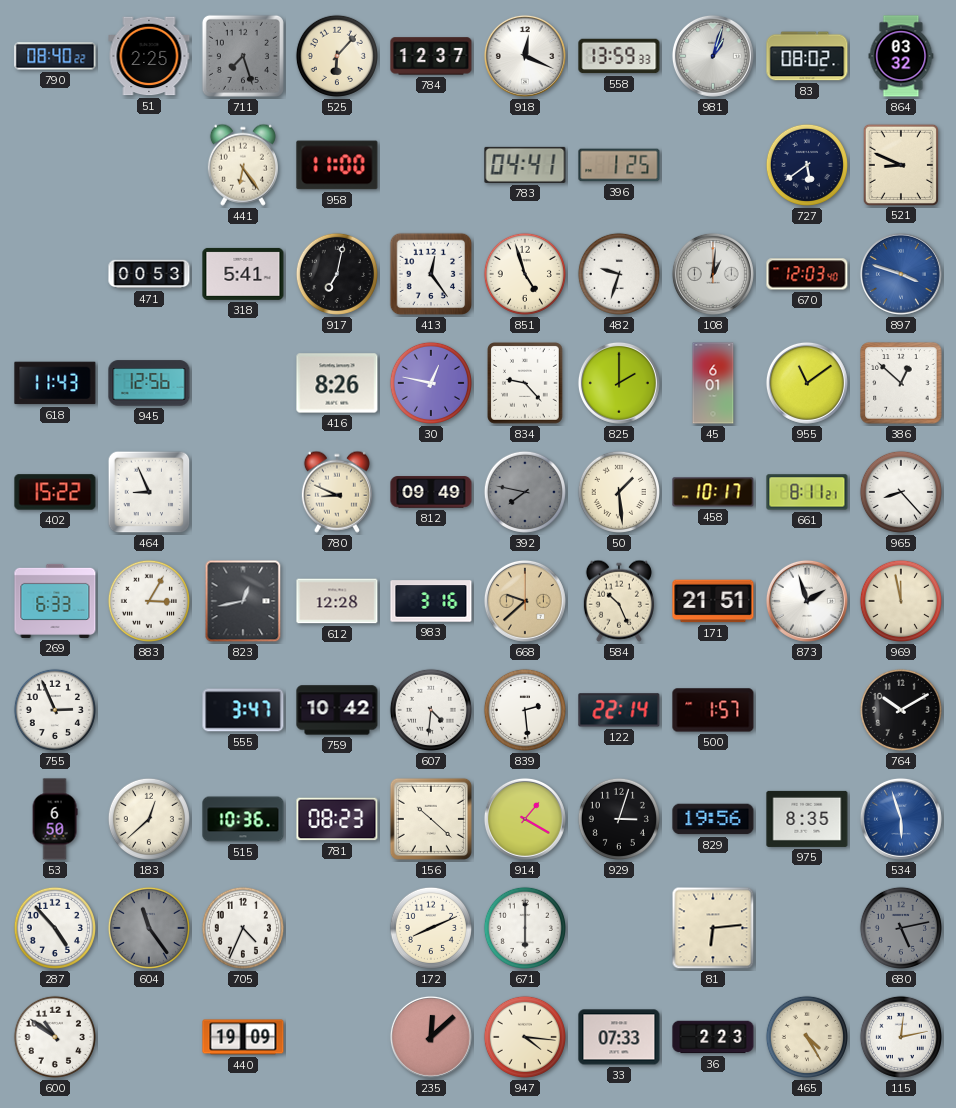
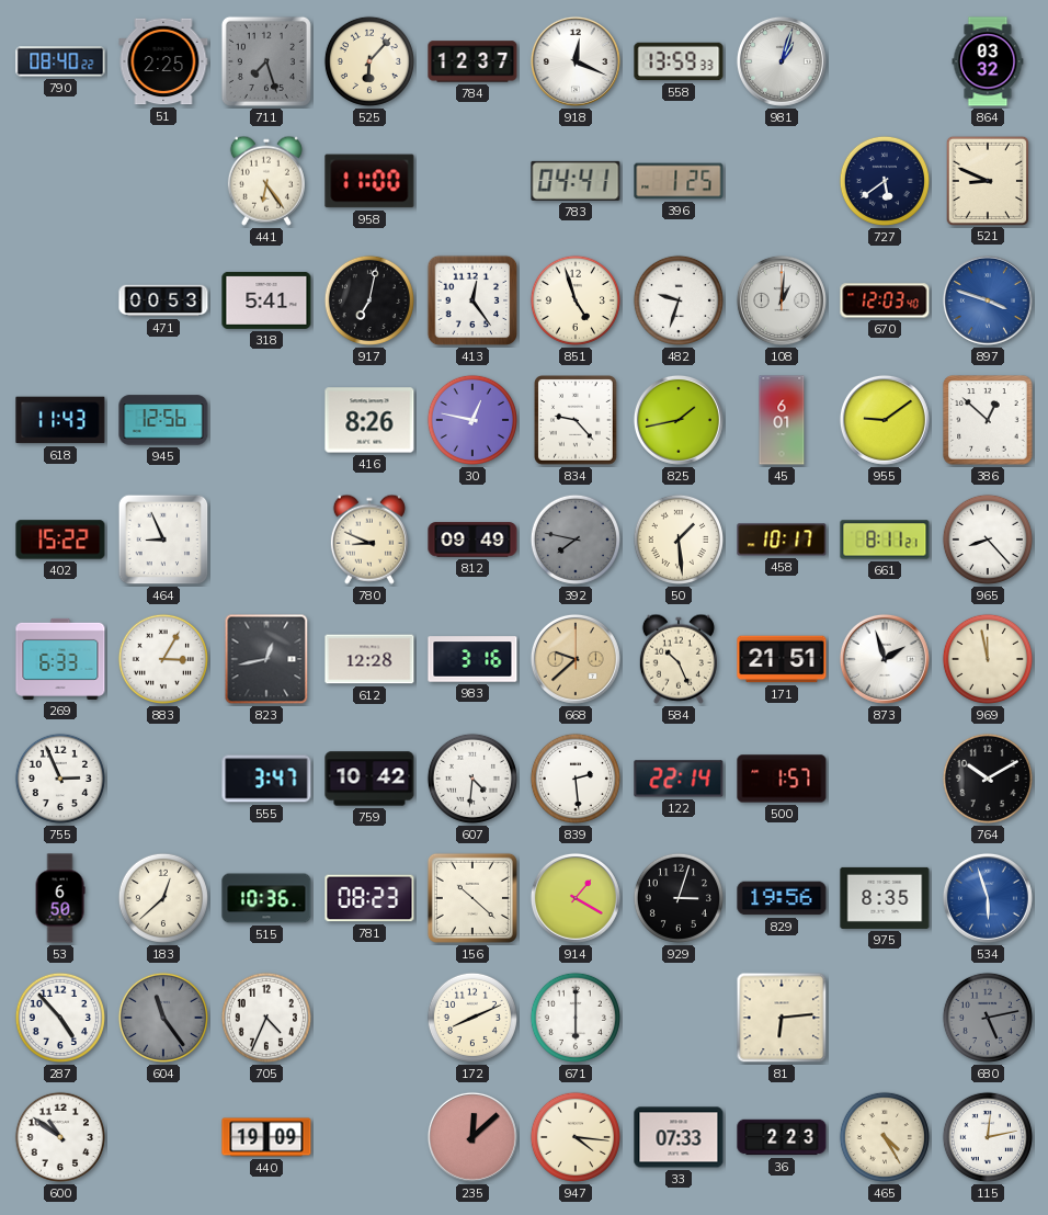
83: 08:02 -> none (807, 56)
825: 2:00 -> 1:43 (679, 420)
955: 11:09 -> 9:09 (885, 420)
